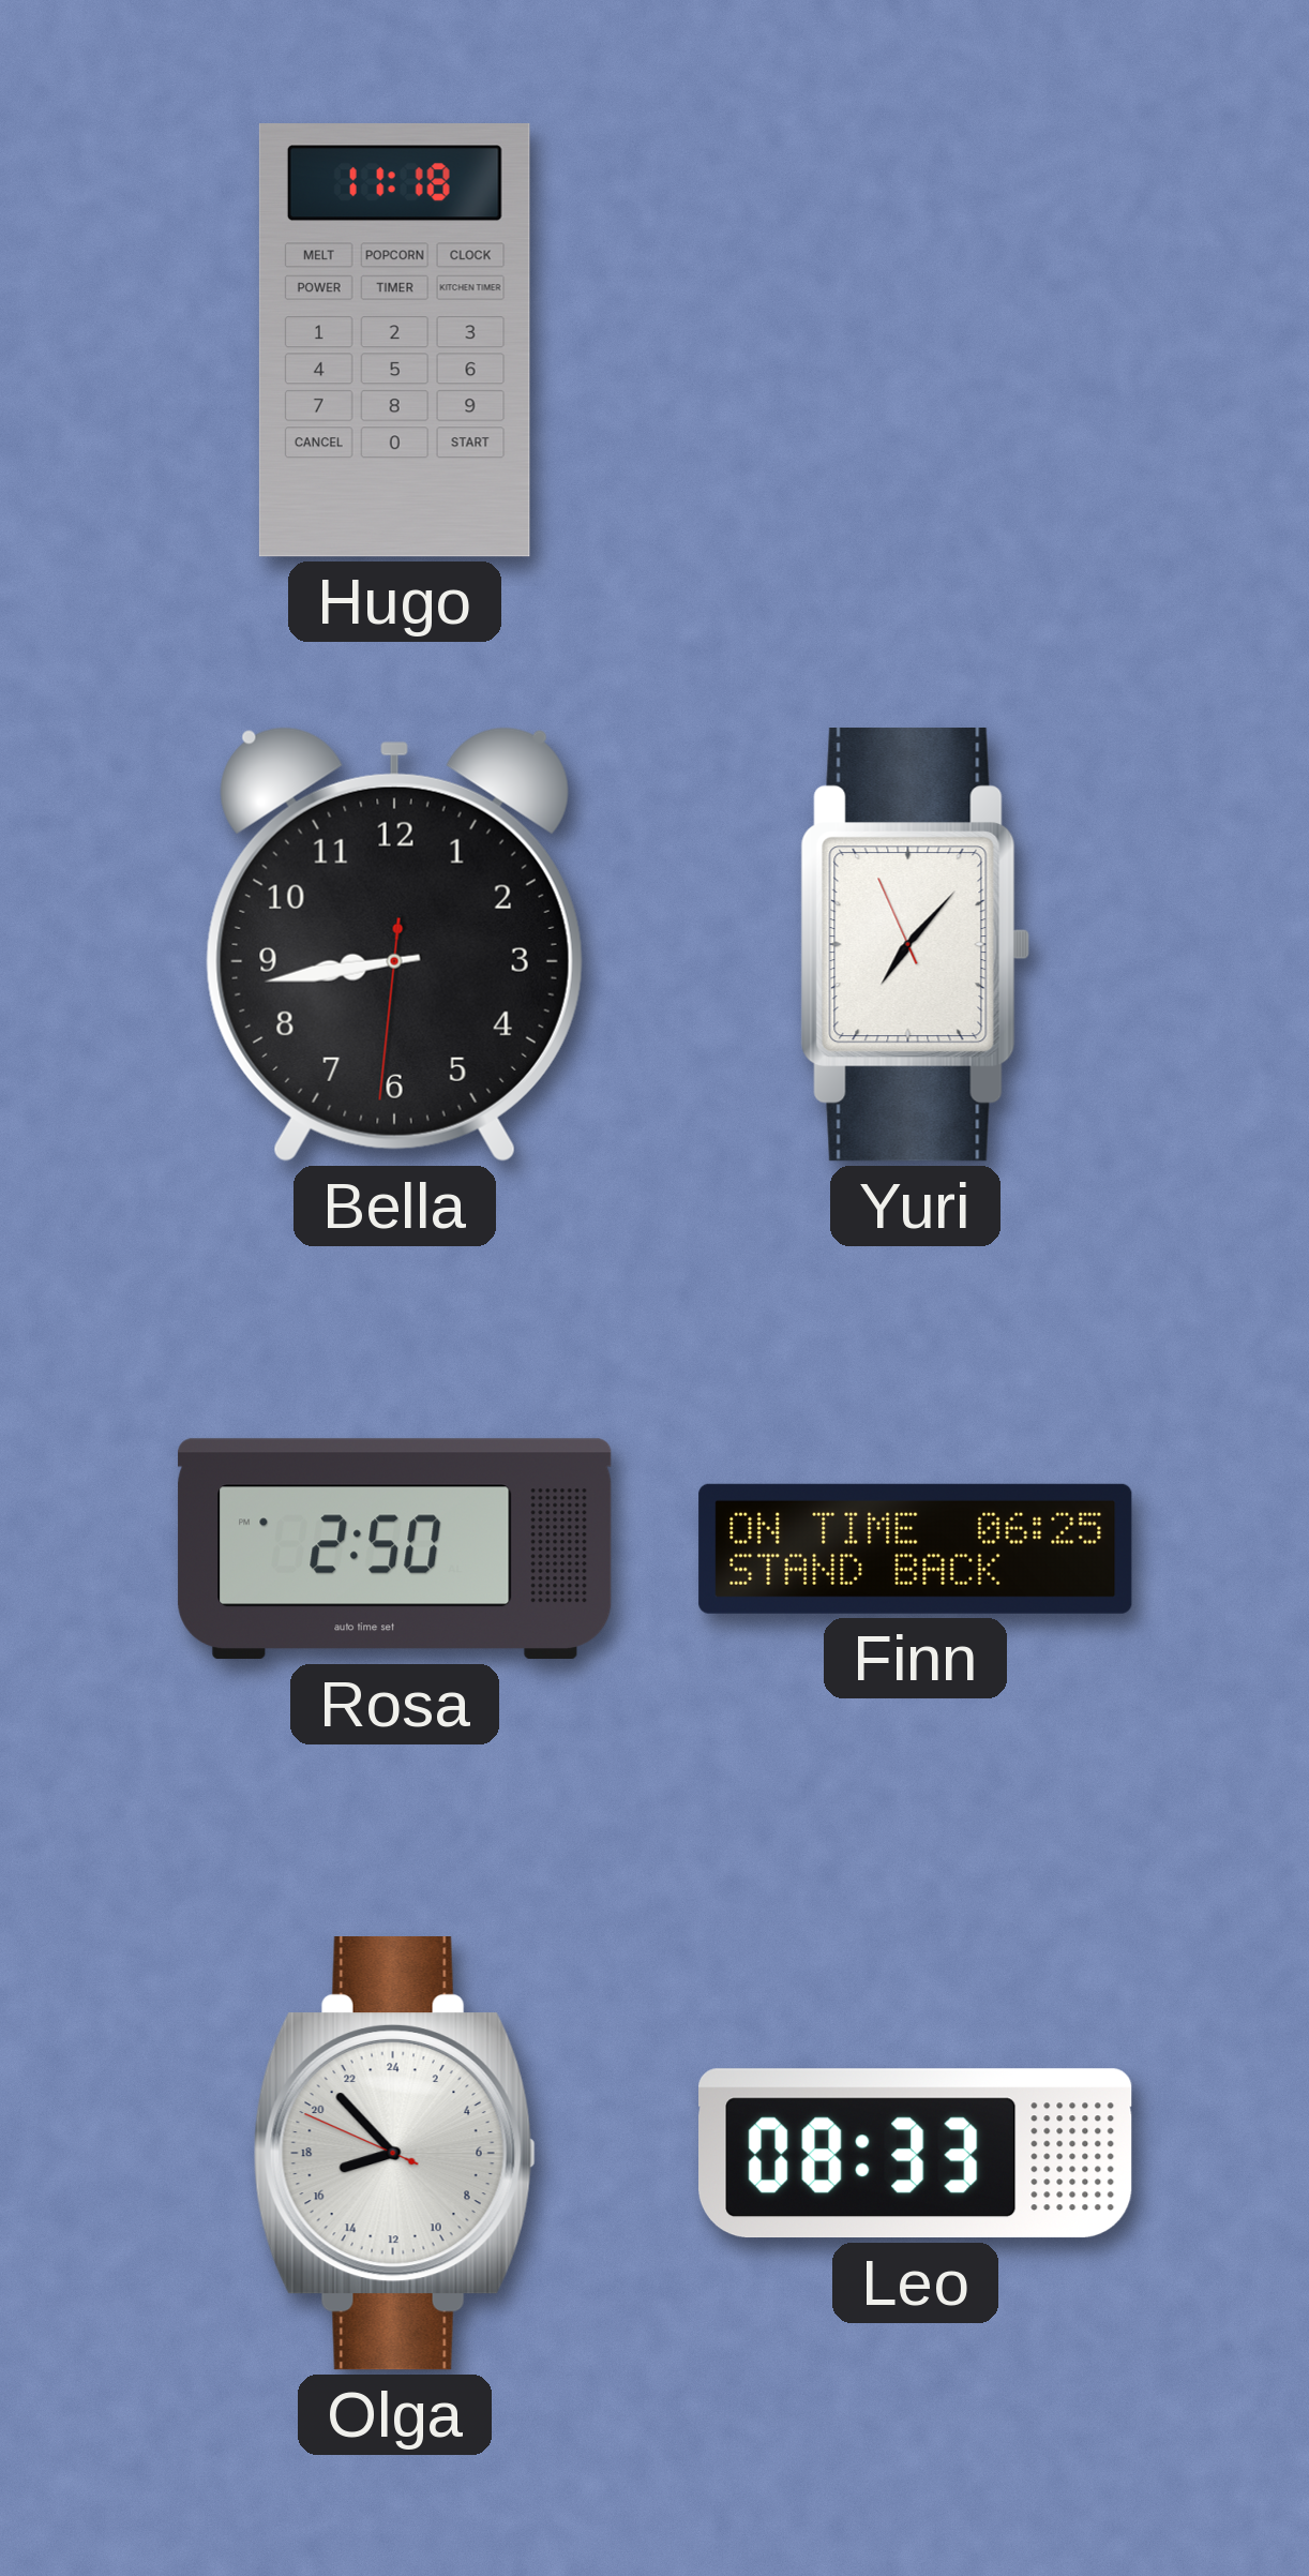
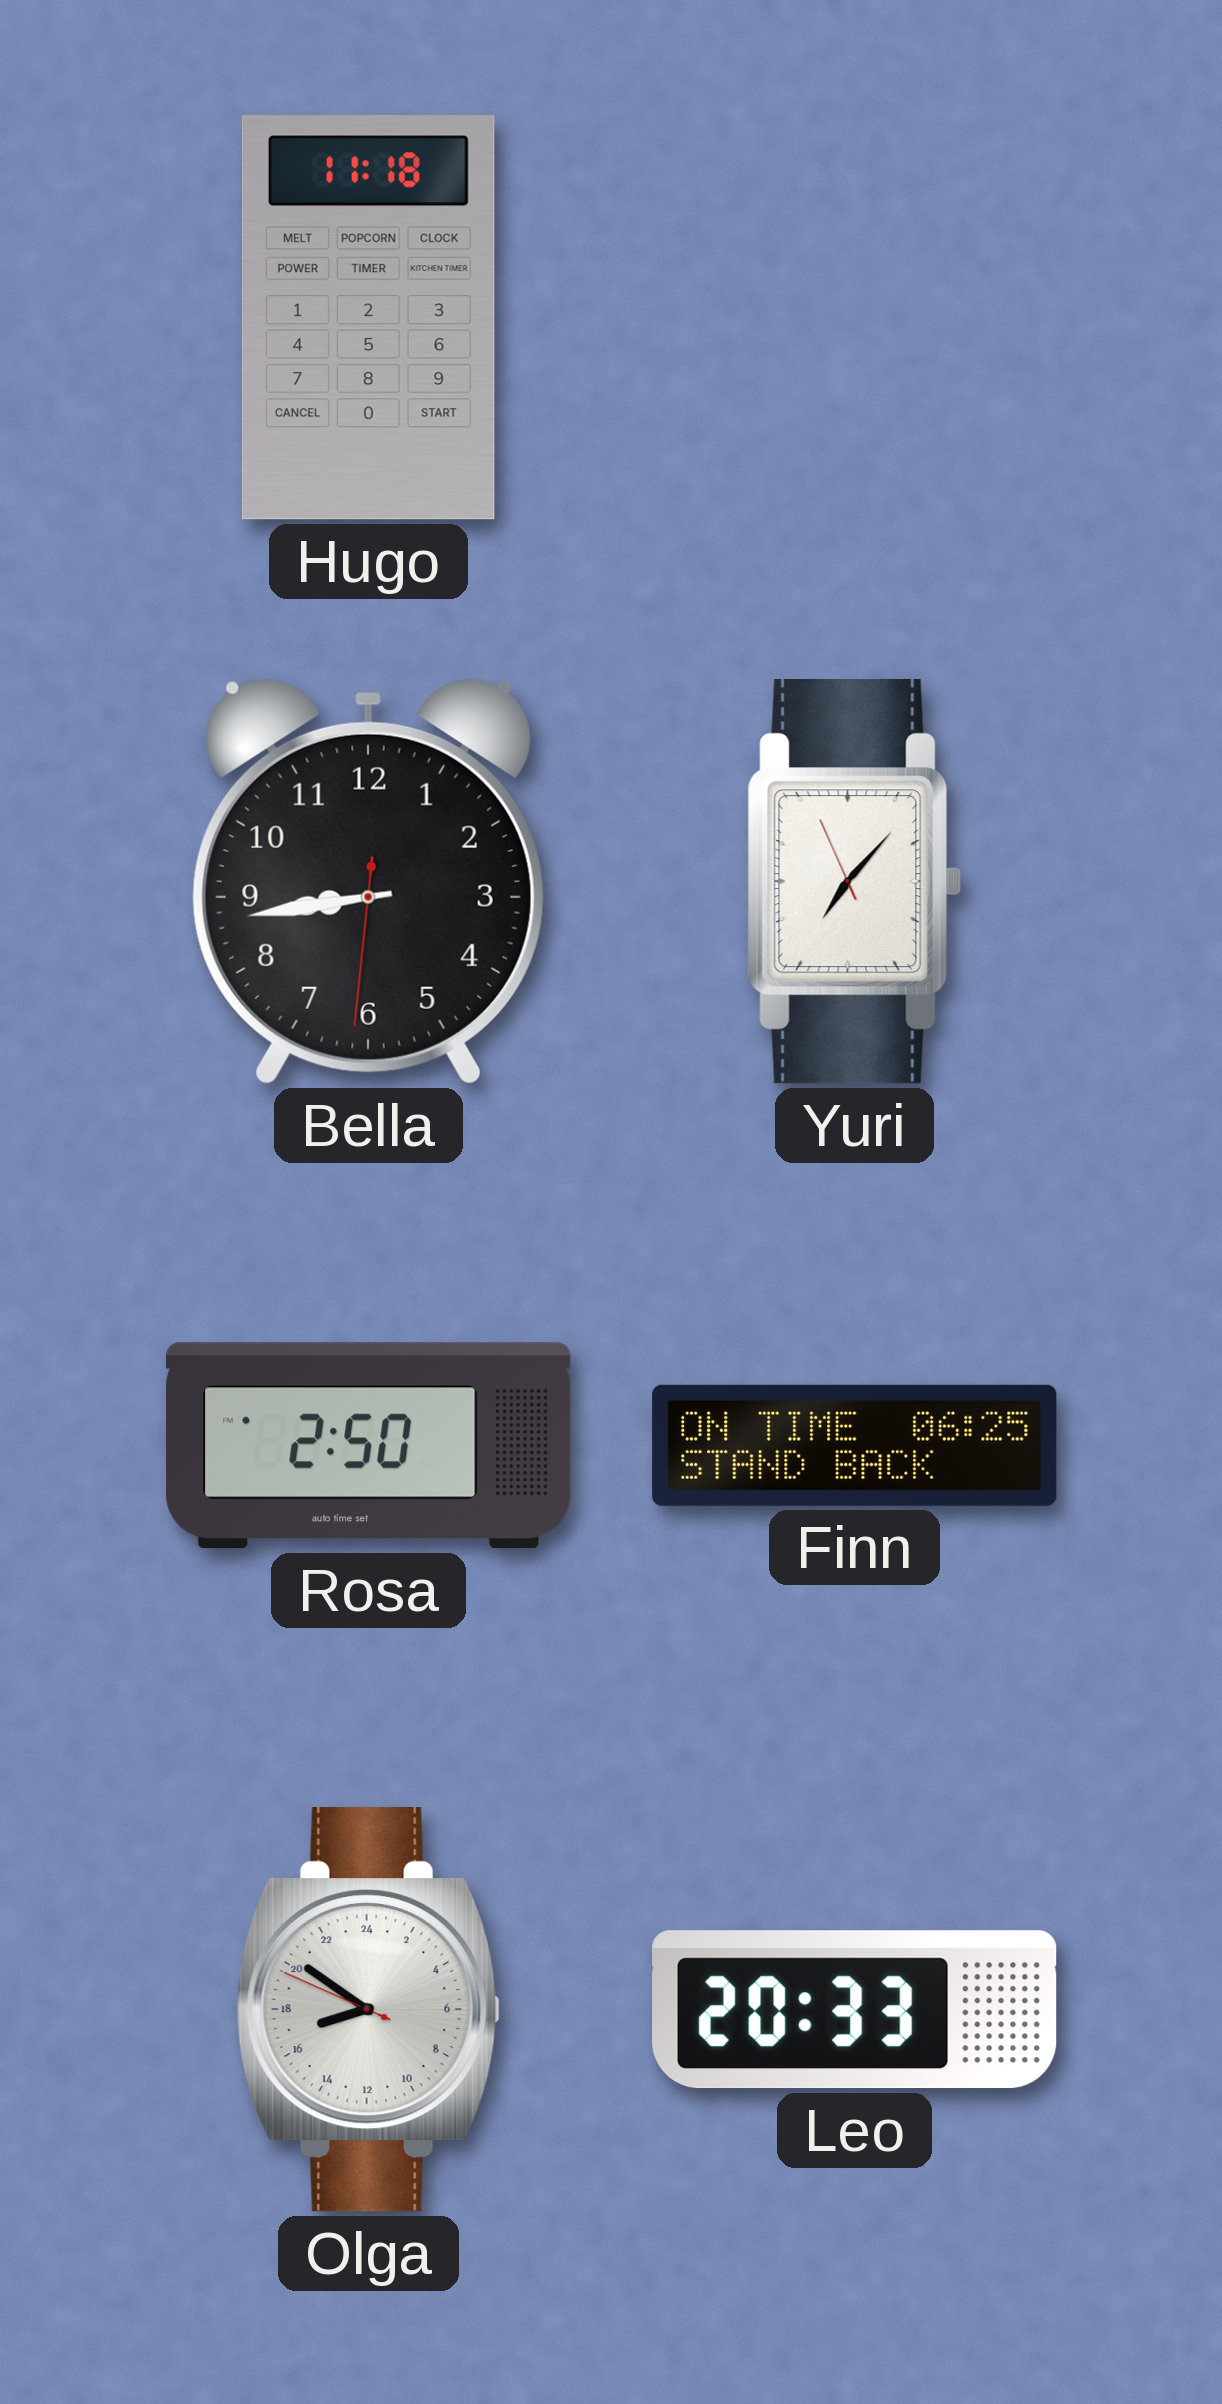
Olga: 16:52 -> 16:50 (368, 2010)
Leo: 08:33 -> 20:33 (855, 2010)
